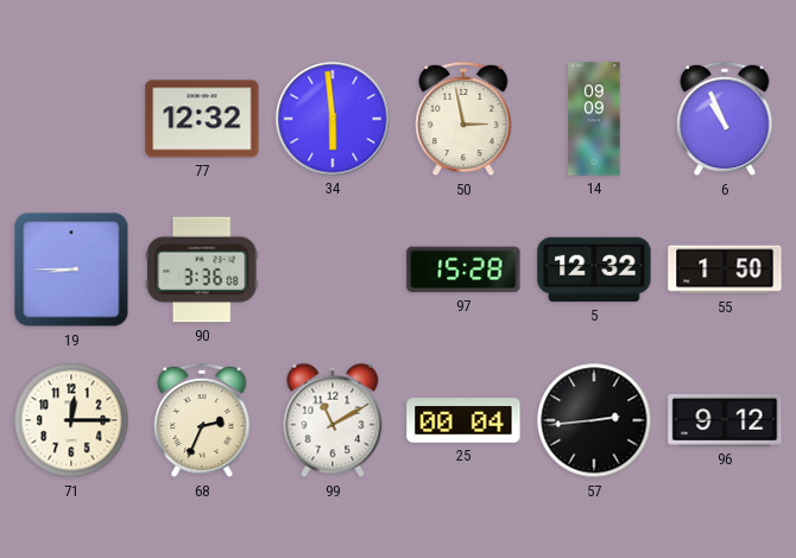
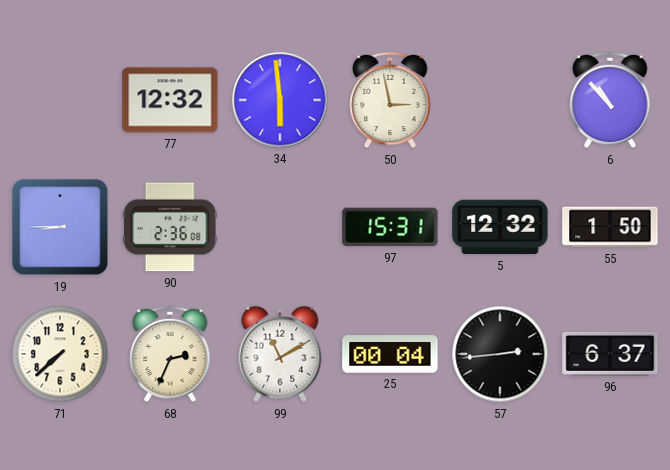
14: 09:09 -> none (594, 119)
6: 10:56 -> 10:53 (610, 100)
90: 3:36 -> 2:36 (170, 227)
97: 15:28 -> 15:31 (390, 227)
71: 12:15 -> 7:38 (60, 354)
96: 9:12 -> 6:37 (610, 354)
